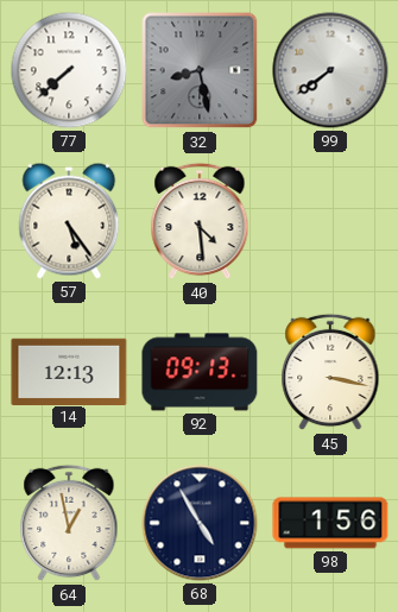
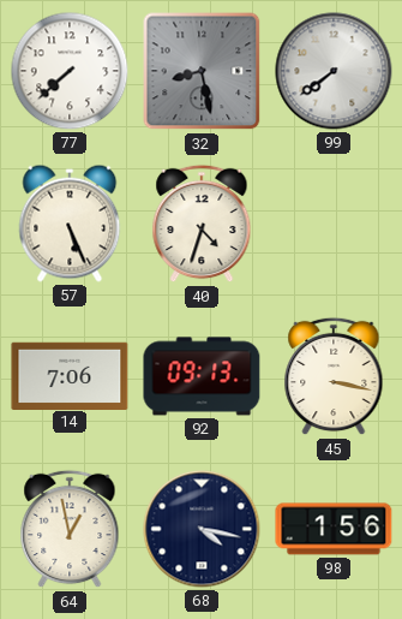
57: 5:24 -> 5:26 (70, 224)
40: 4:29 -> 4:33 (202, 224)
14: 12:13 -> 7:06 (70, 375)
68: 4:55 -> 4:17 (202, 529)
